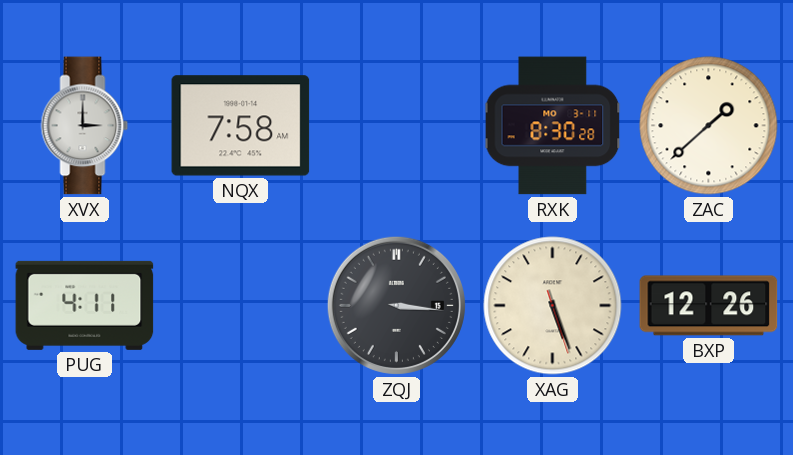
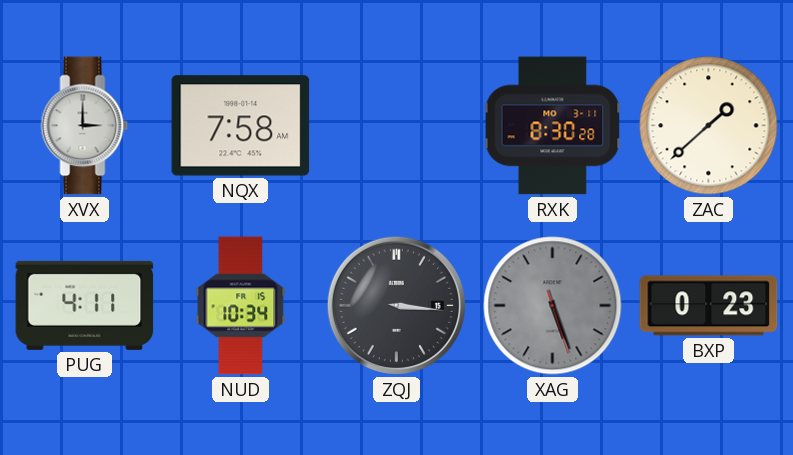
NUD: none -> 10:34 (241, 306)
XAG dial: cream -> grey (553, 306)
BXP: 12:26 -> 0:23 (709, 306)
